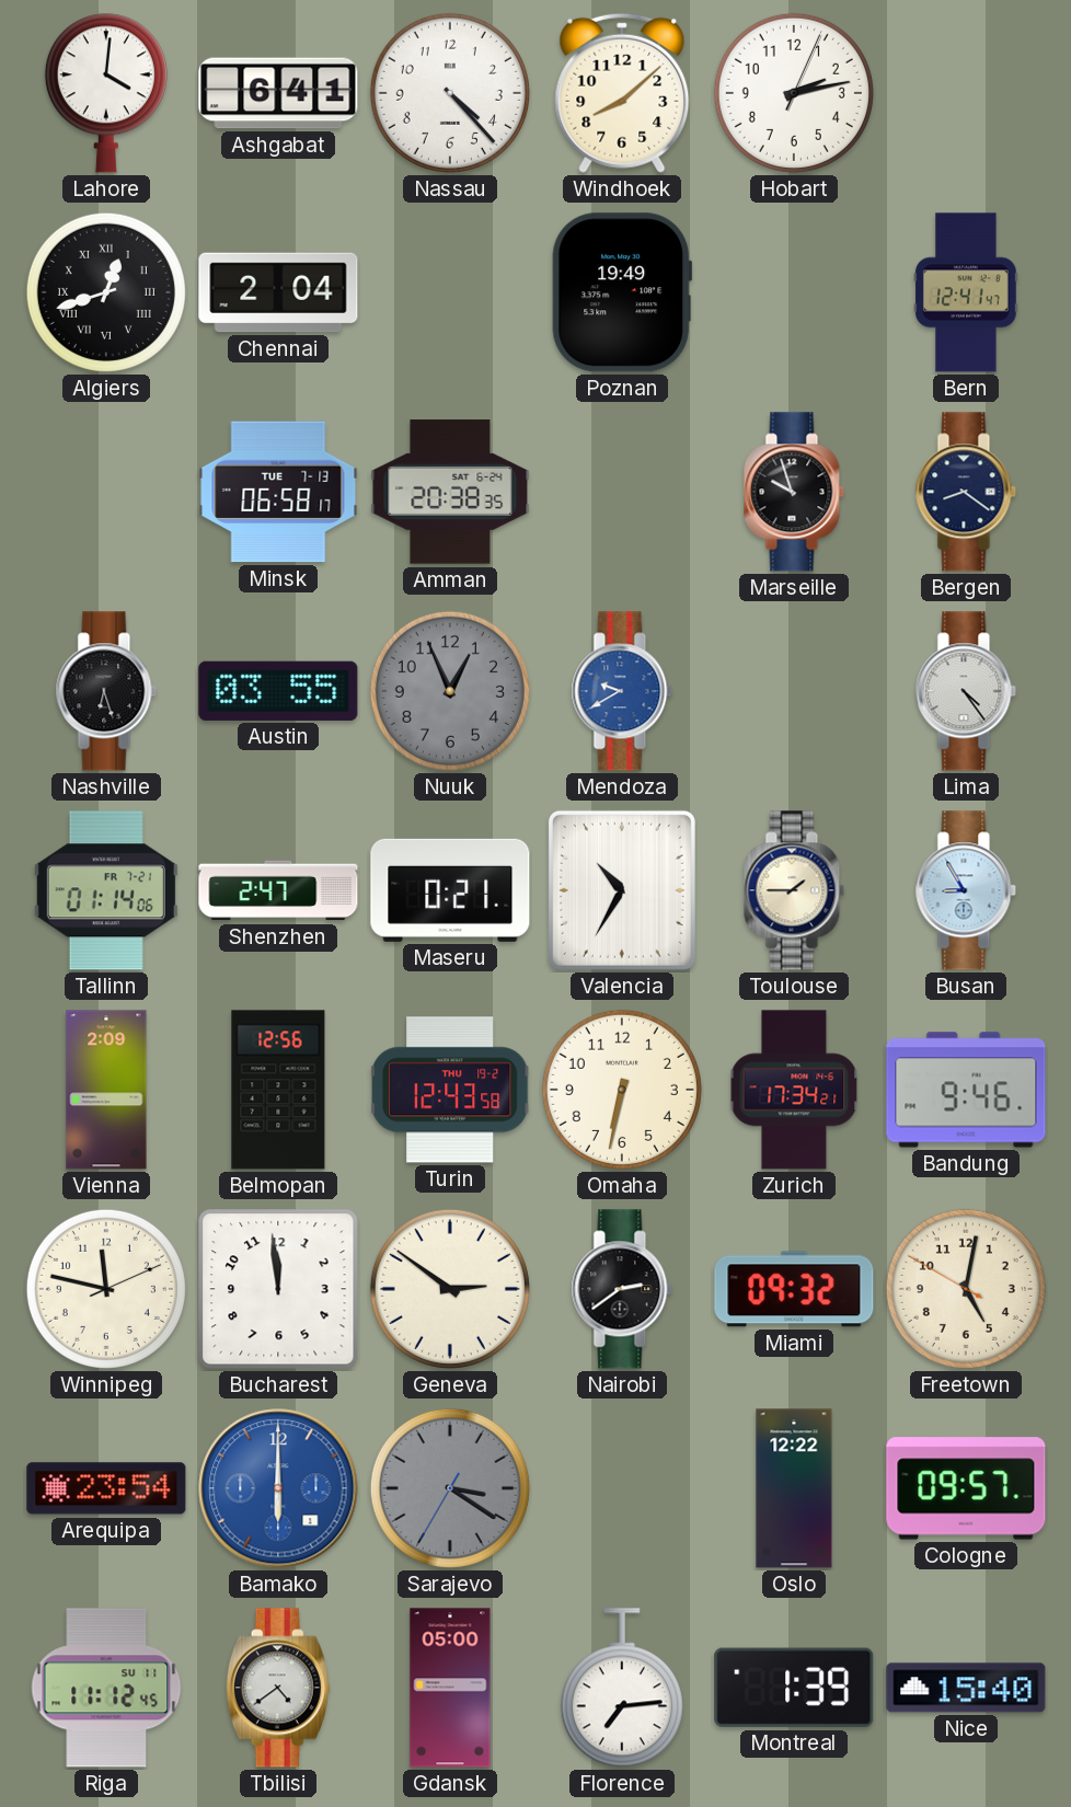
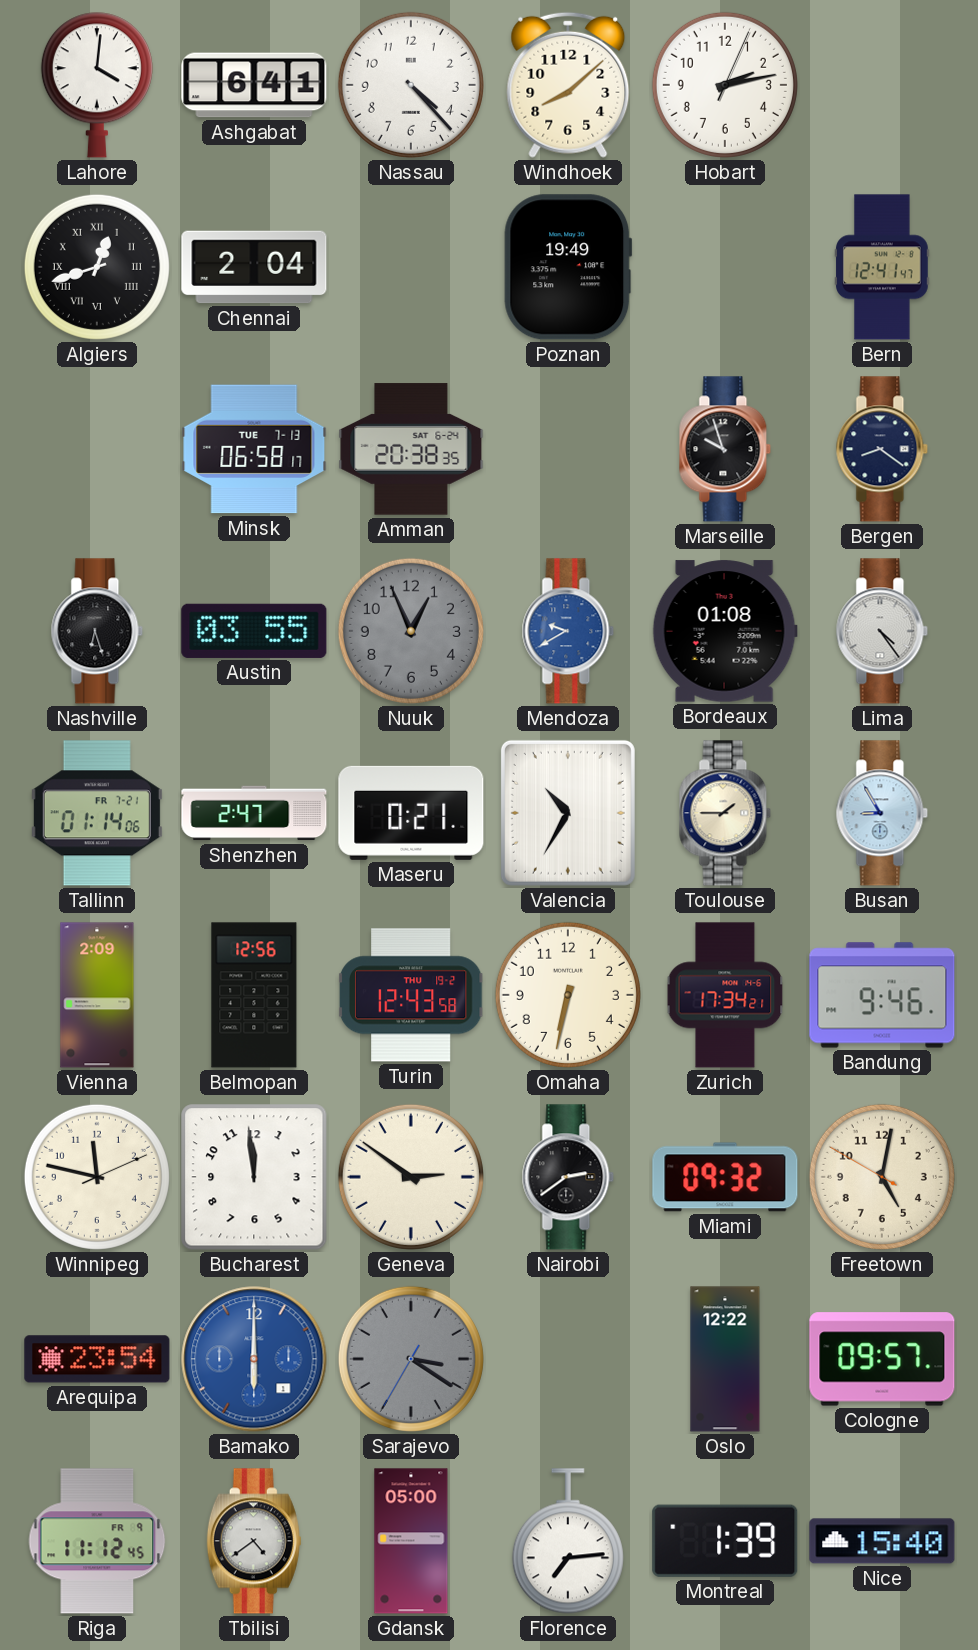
Bordeaux: none -> 01:08 (725, 631)
Riga date: SU 11 -> FR 9 (97, 1541)
